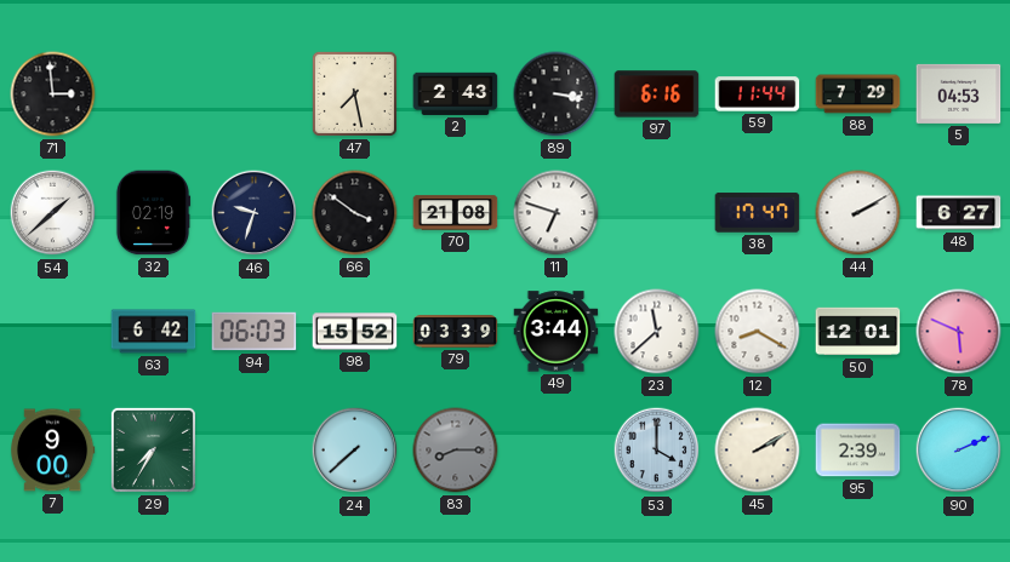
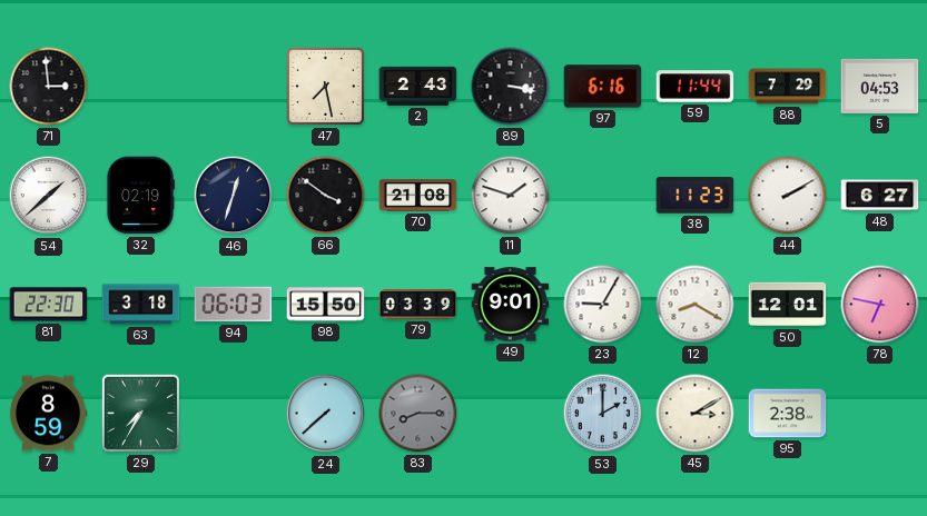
46: 9:33 -> 12:33 (234, 196)
11: 6:48 -> 1:48 (511, 196)
38: 17:47 -> 11:23 (696, 196)
81: none -> 22:30 (49, 305)
63: 6:42 -> 3:18 (141, 305)
98: 15:52 -> 15:50 (326, 305)
49: 3:44 -> 9:01 (511, 305)
23: 11:38 -> 9:05 (603, 305)
78: 5:49 -> 6:47 (880, 305)
7: 9:00 -> 8:59 (48, 414)
53: 4:00 -> 2:00 (603, 414)
45: 2:10 -> 3:10 (696, 414)
95: 2:39 -> 2:38 (788, 414)
90: 2:11 -> none (959, 451)
